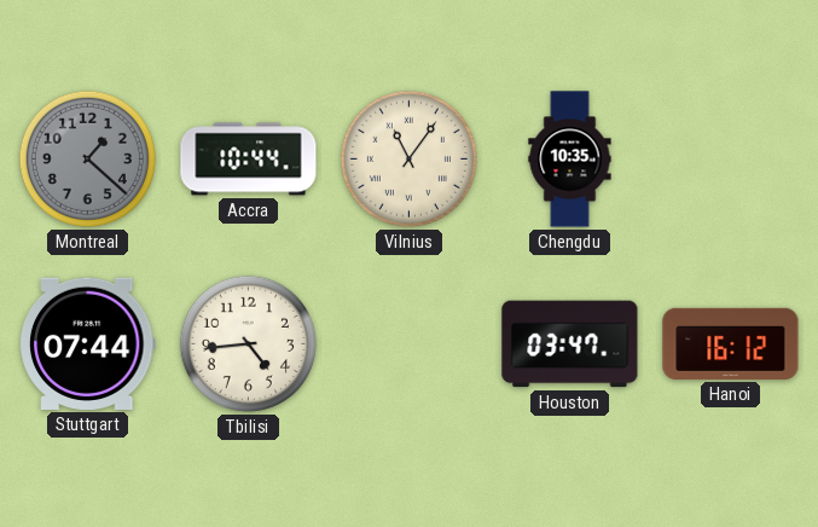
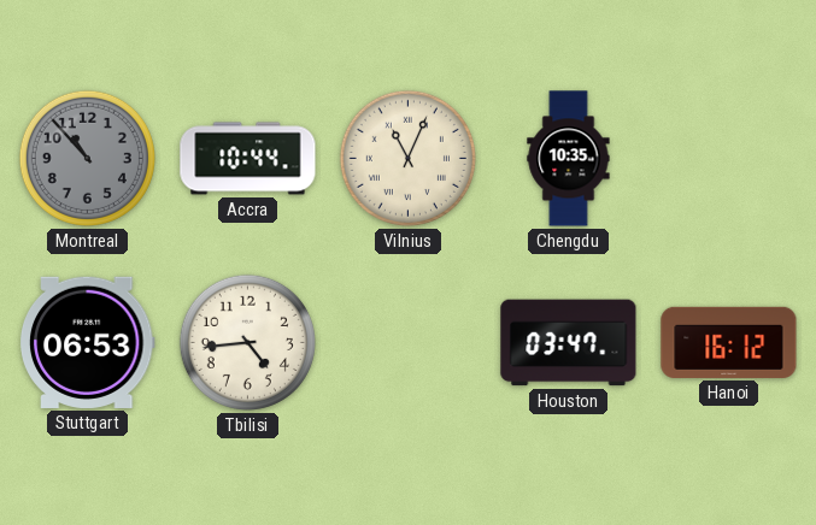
Montreal: 1:22 -> 10:53 (87, 158)
Vilnius: 11:06 -> 11:04 (407, 158)
Stuttgart: 07:44 -> 06:53 (87, 342)
